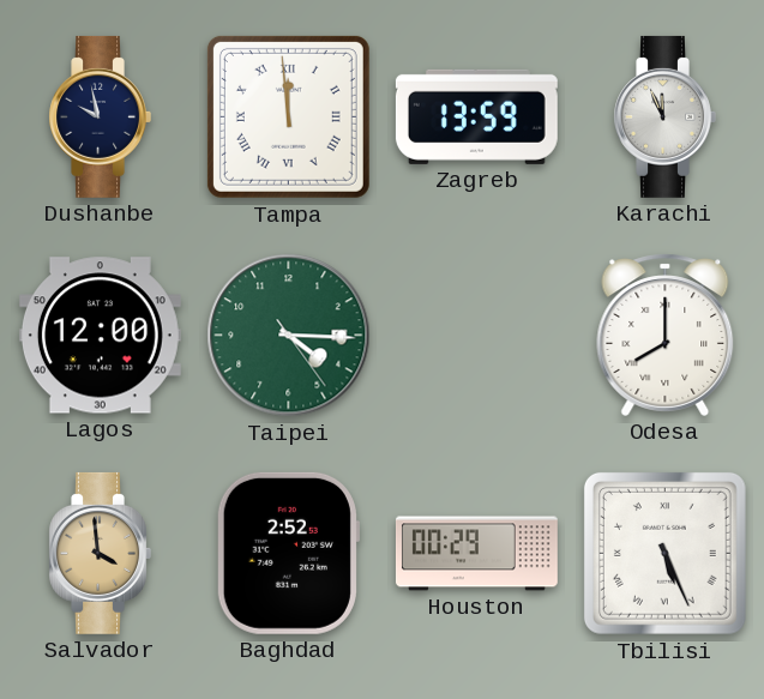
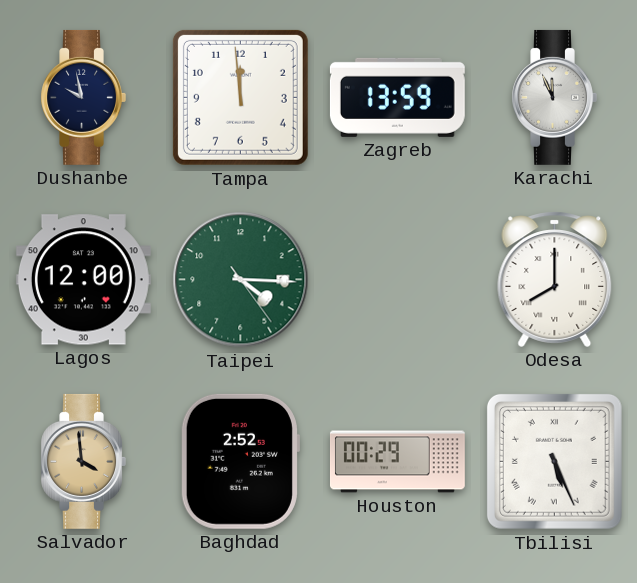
Tampa numerals: Roman -> Arabic (240, 97)
